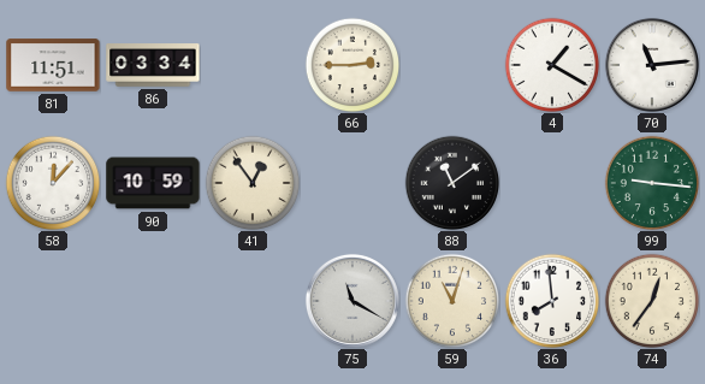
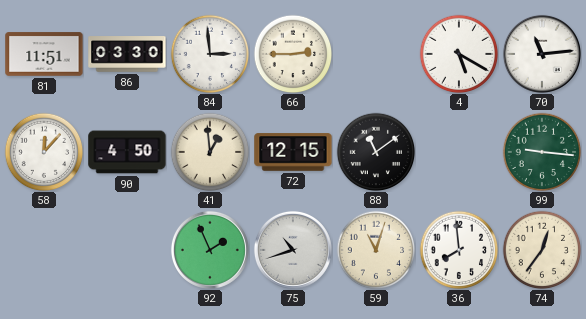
86: 03:34 -> 03:30 (127, 54)
84: none -> 2:59 (210, 54)
4: 1:20 -> 5:20 (459, 54)
90: 10:59 -> 4:50 (127, 152)
41: 12:54 -> 12:59 (210, 152)
72: none -> 12:15 (293, 152)
92: none -> 1:56 (210, 250)
75: 11:20 -> 10:42 (293, 250)
